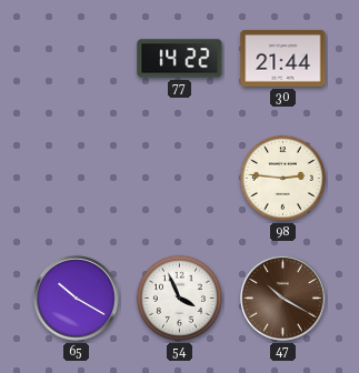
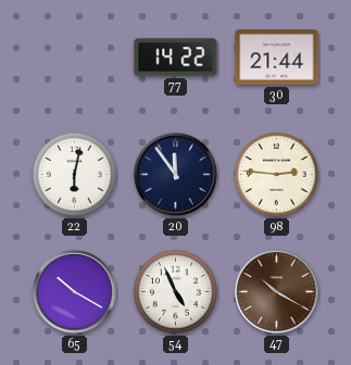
22: none -> 6:02 (74, 174)
20: none -> 11:54 (176, 175)
54: 3:56 -> 4:56 (175, 291)
